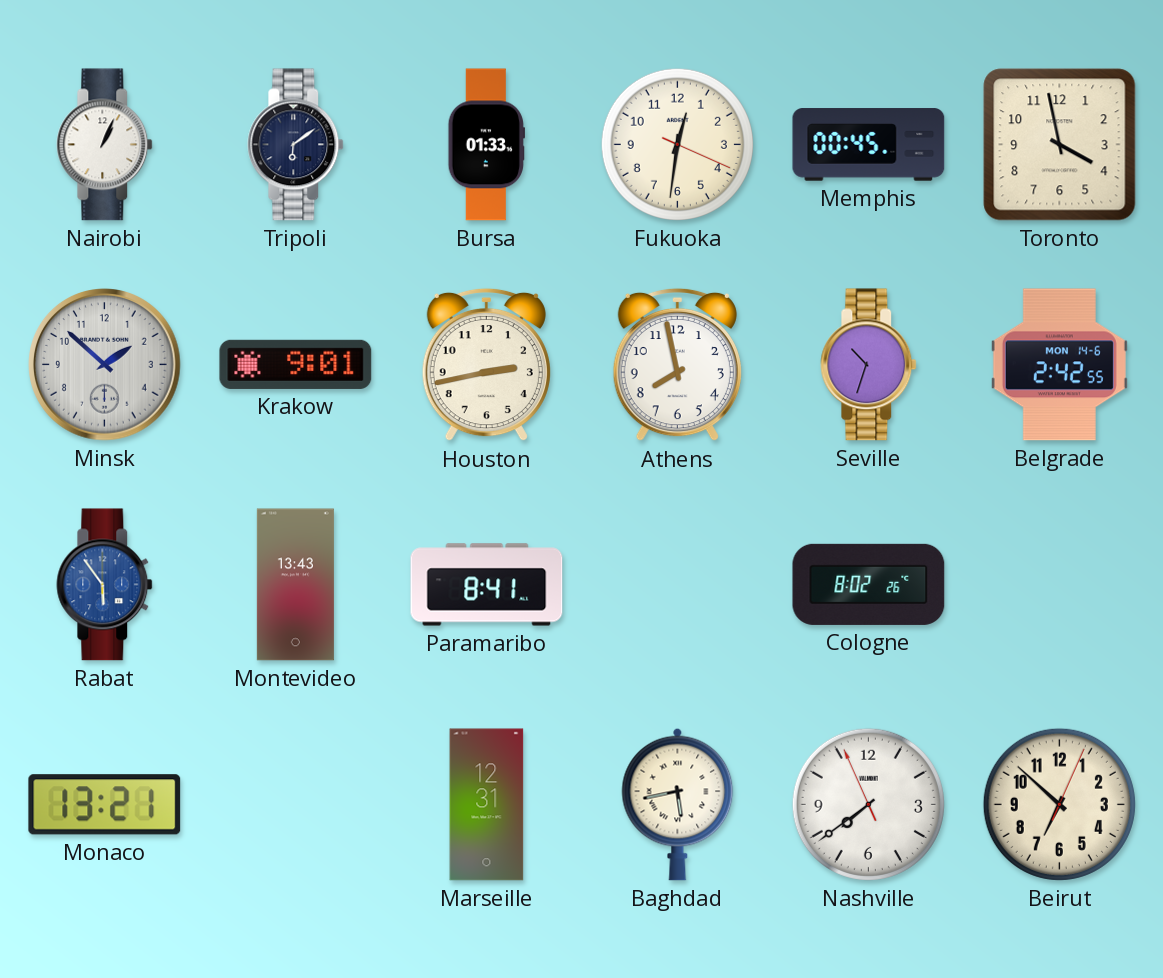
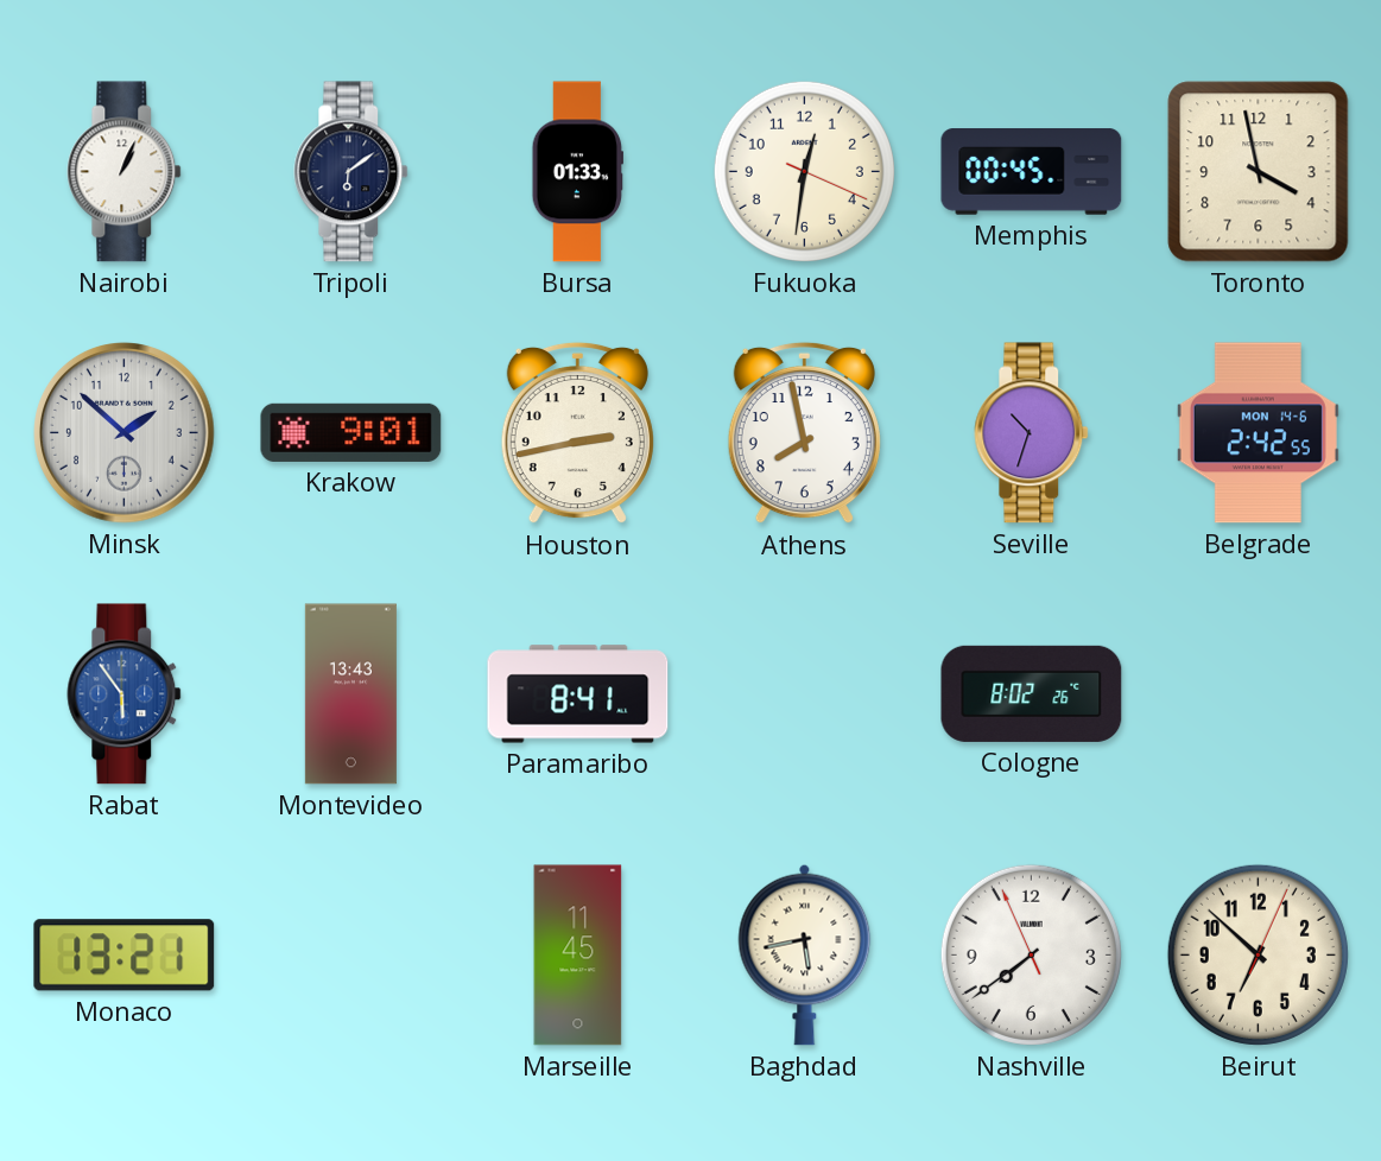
Marseille: 12:31 -> 11:45 (578, 956)
